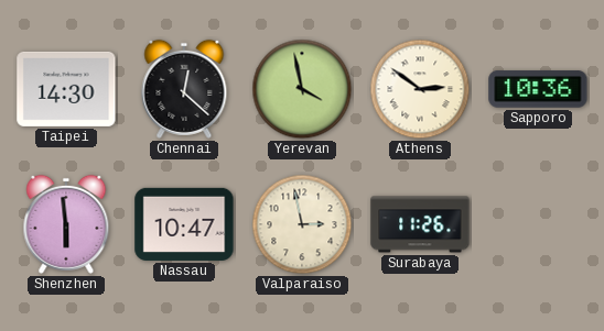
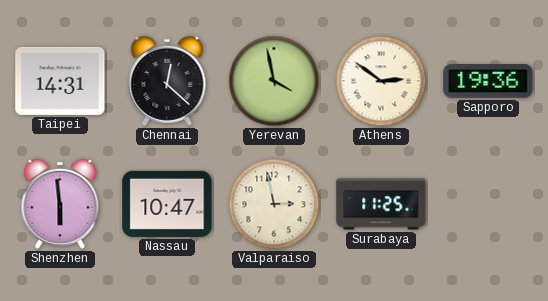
Taipei: 14:30 -> 14:31 (60, 81)
Sapporo: 10:36 -> 19:36 (488, 81)
Surabaya: 11:26 -> 11:25 (381, 204)
